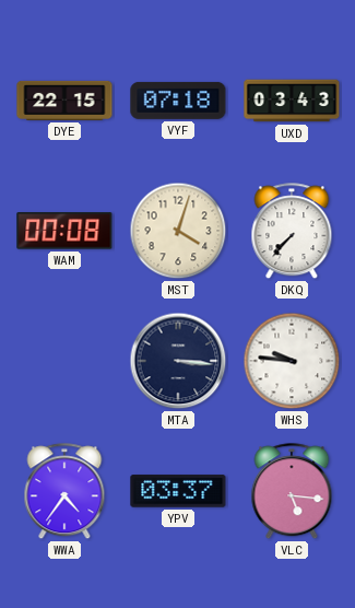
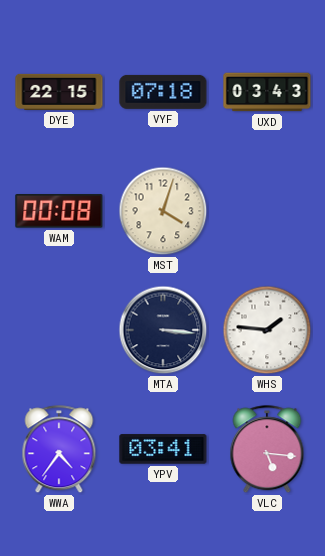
DKQ: 7:37 -> none (292, 232)
WHS: 9:46 -> 1:46 (267, 330)
YPV: 03:37 -> 03:41 (163, 449)
